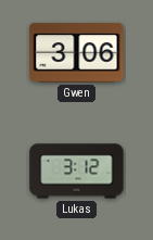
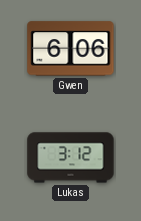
Gwen: 3:06 -> 6:06 (71, 49)
